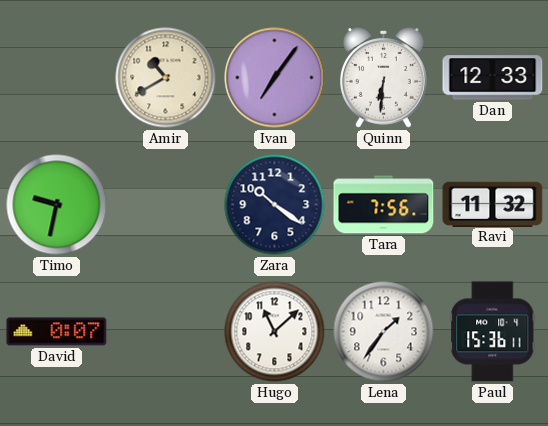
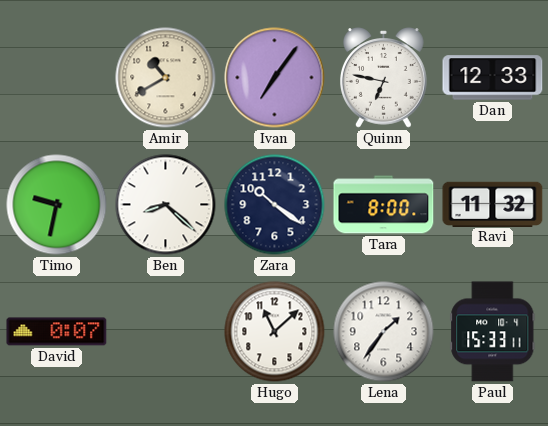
Quinn: 6:31 -> 6:47 (384, 78)
Ben: none -> 8:22 (166, 205)
Tara: 7:56 -> 8:00 (384, 205)
Paul: 15:36 -> 15:33 (493, 332)
